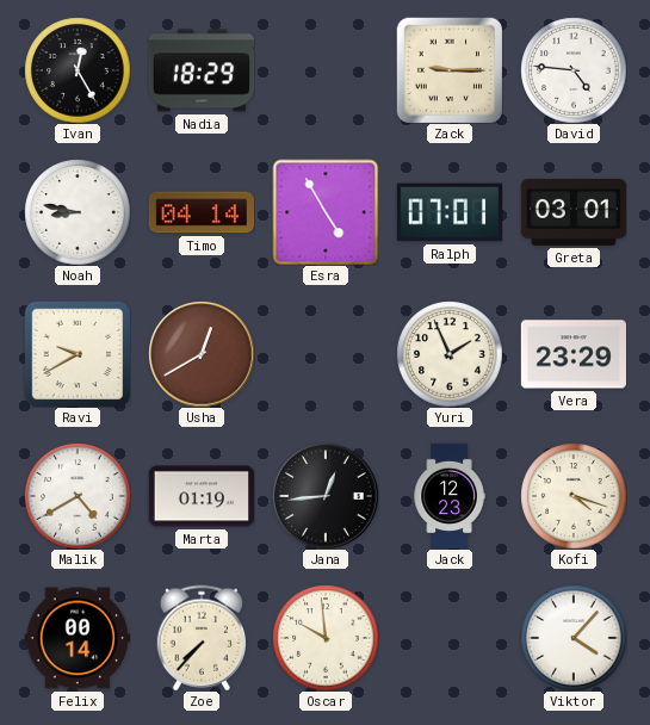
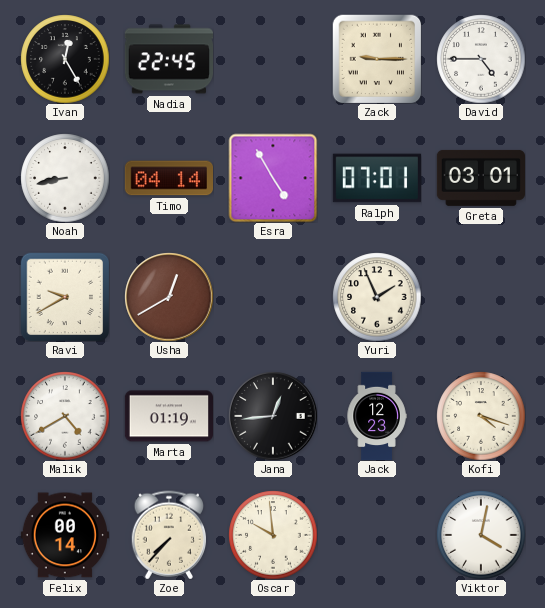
Nadia: 18:29 -> 22:45 (168, 59)
David: 4:46 -> 4:45 (481, 59)
Noah: 8:47 -> 8:43 (65, 178)
Vera: 23:29 -> none (572, 354)
Viktor: 4:07 -> 4:02 (481, 535)
